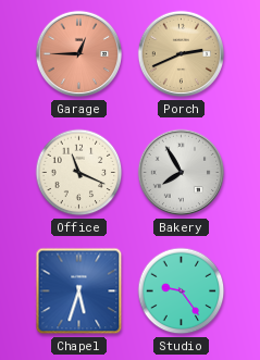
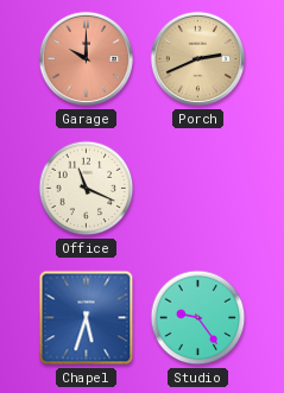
Garage: 12:45 -> 10:00 (87, 59)
Bakery: 7:55 -> none (182, 173)
